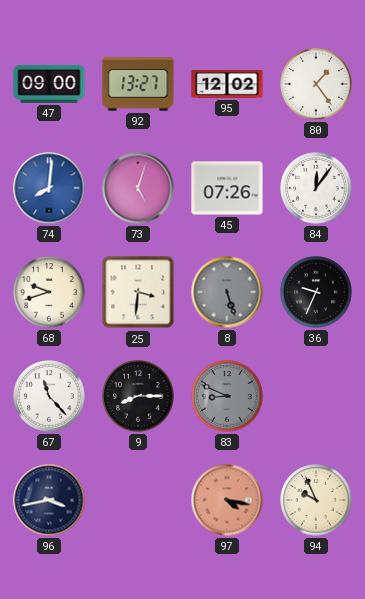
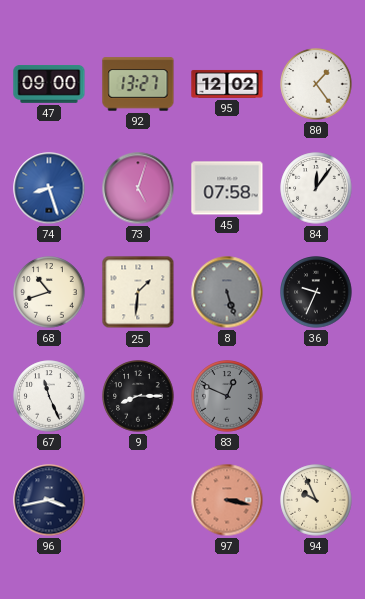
74: 8:01 -> 8:27 (49, 188)
45: 07:26 -> 07:58 (227, 188)
68: 9:42 -> 10:42 (49, 292)
25: 3:31 -> 1:31 (138, 292)
67: 11:23 -> 11:26 (49, 396)
83: 8:49 -> 12:49 (227, 396)
97: 4:17 -> 3:17 (227, 500)
